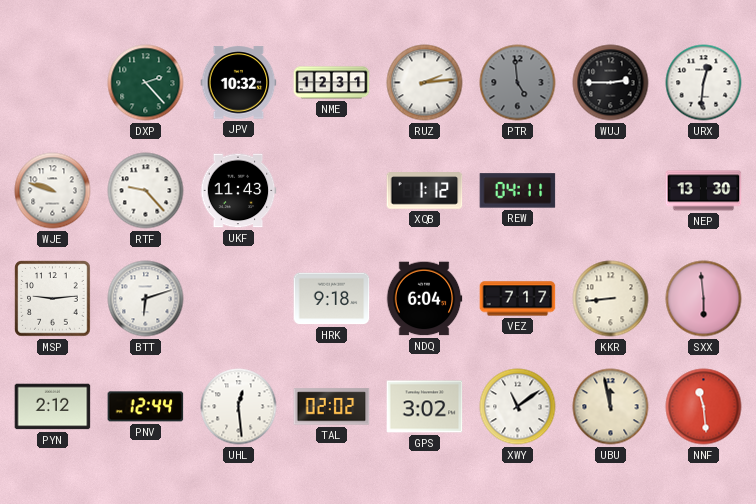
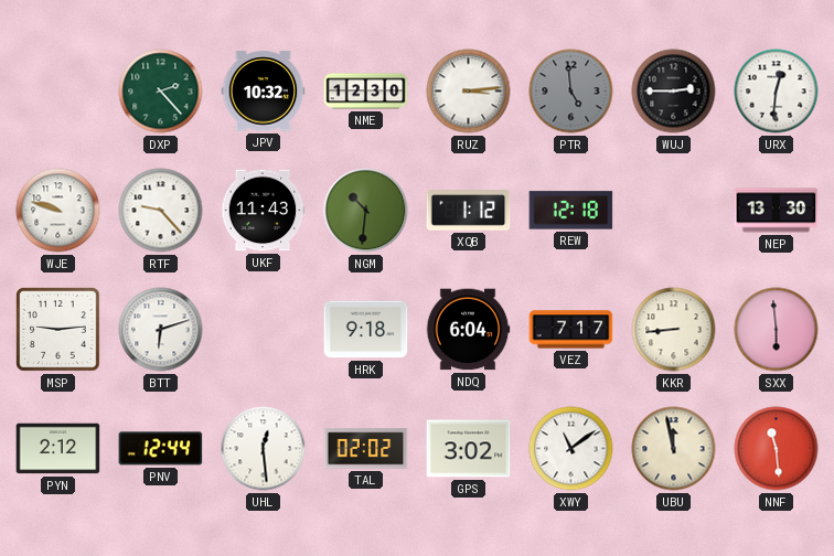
NME: 12:31 -> 12:30 (366, 92)
RUZ: 2:14 -> 3:14 (469, 92)
NGM: none -> 10:31 (366, 211)
REW: 04:11 -> 12:18 (571, 211)
